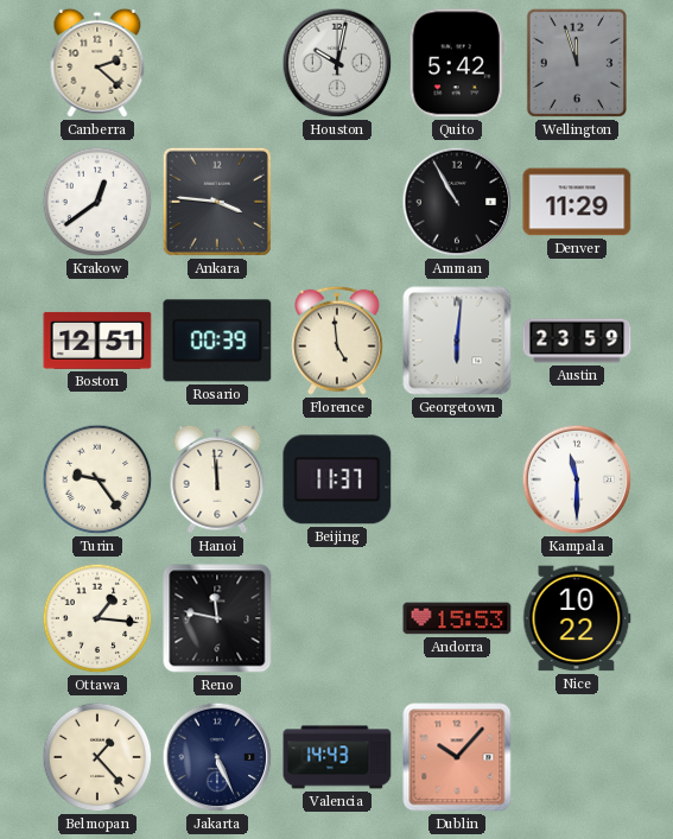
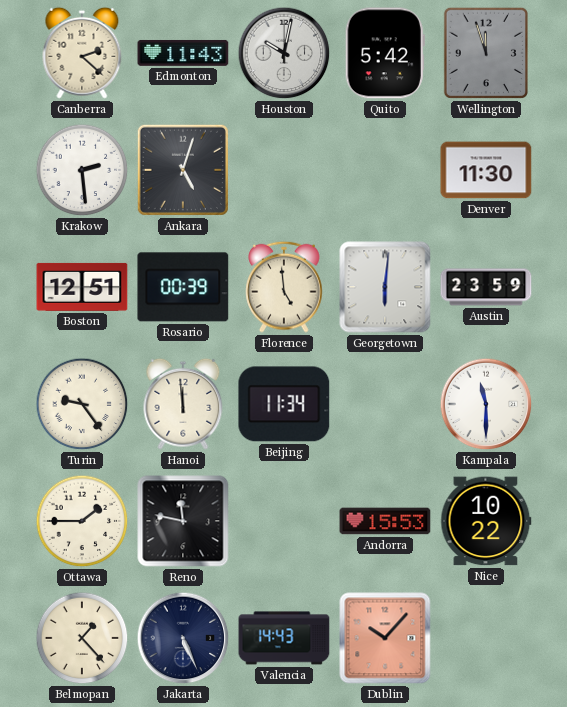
Edmonton: none -> 11:43 (183, 53)
Krakow: 12:39 -> 2:29 (82, 170)
Ankara: 3:46 -> 5:03 (183, 170)
Amman: 10:55 -> none (457, 202)
Denver: 11:29 -> 11:30 (486, 170)
Beijing: 11:37 -> 11:34 (284, 404)
Ottawa: 1:16 -> 1:45 (82, 521)
